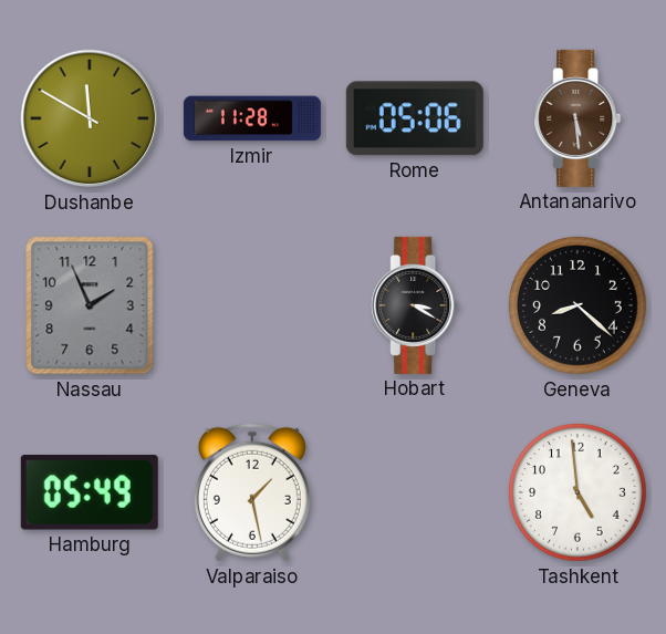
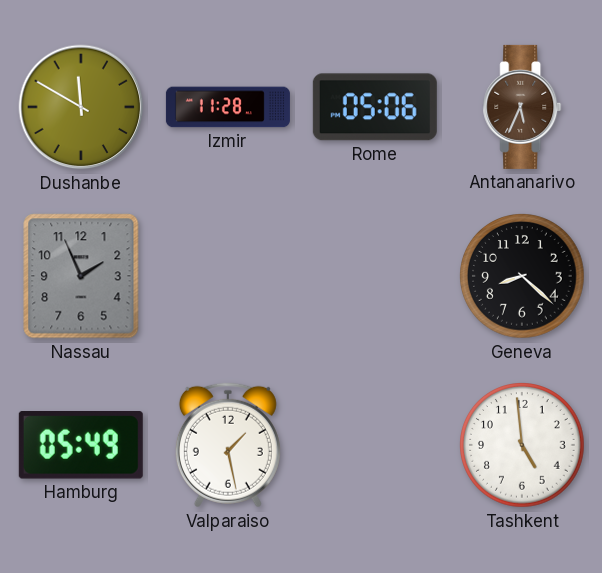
Antananarivo: 5:29 -> 5:34 (522, 107)
Hobart: 3:20 -> none (415, 305)
